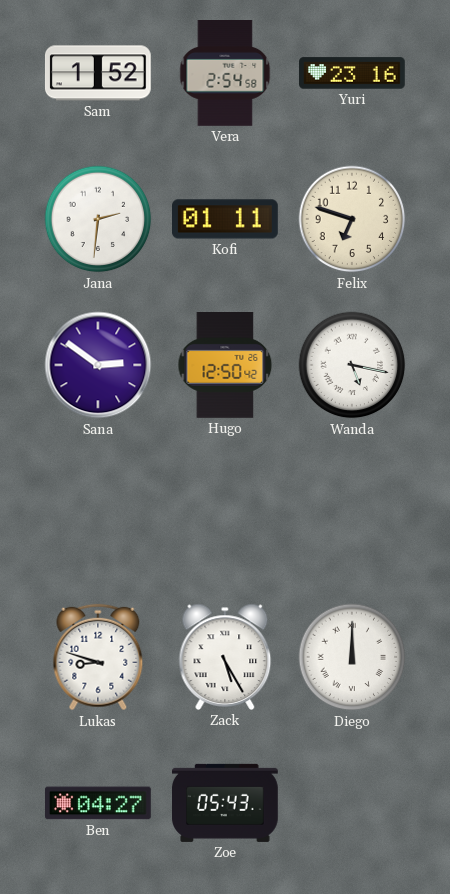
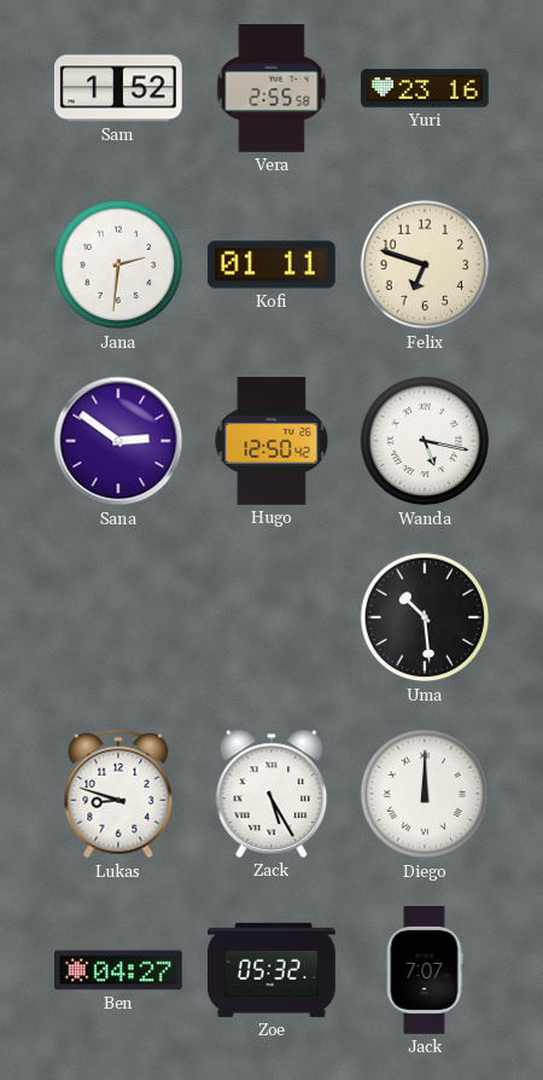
Vera: 2:54 -> 2:55 (271, 89)
Uma: none -> 10:29 (425, 617)
Zoe: 05:43 -> 05:32 (273, 970)
Jack: none -> 7:07 (425, 970)
